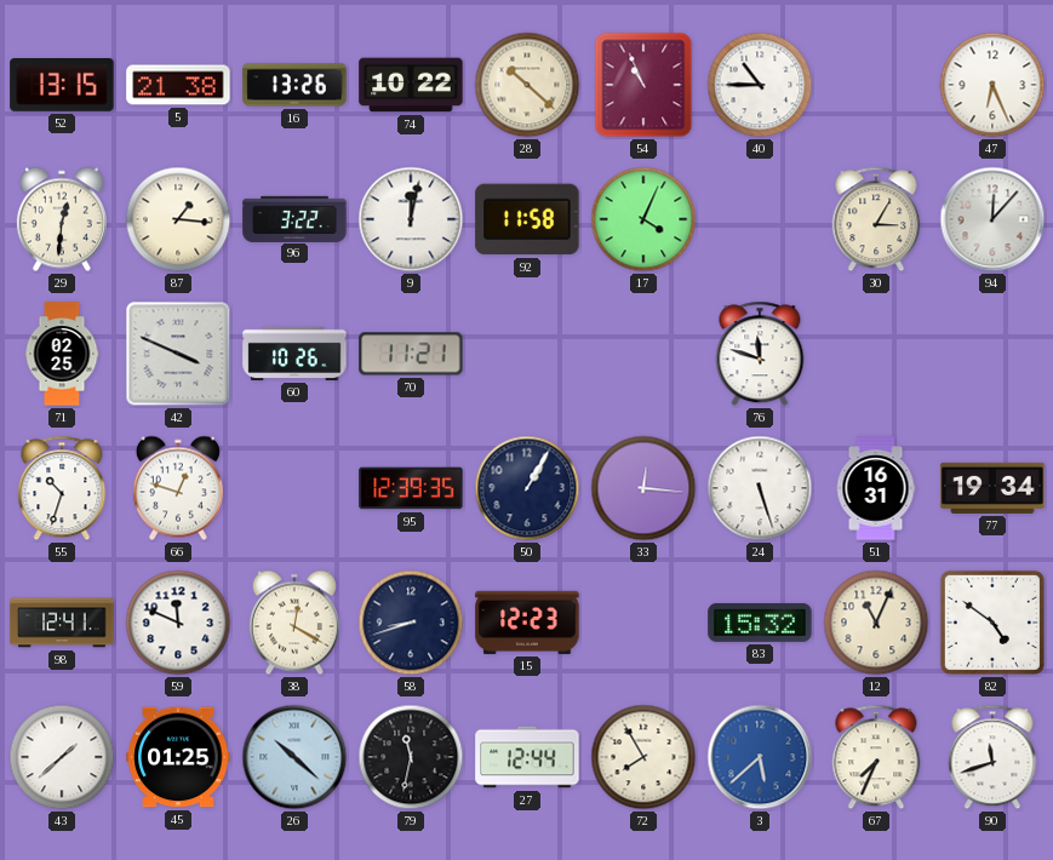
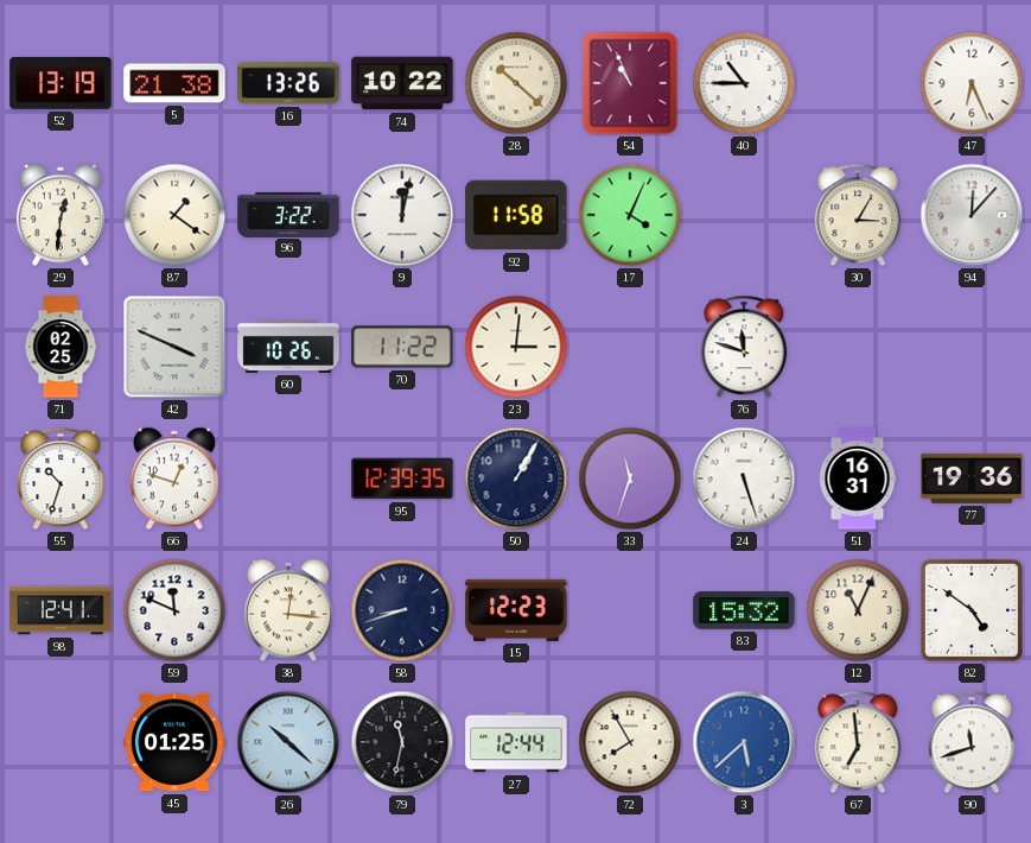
52: 13:15 -> 13:19 (61, 84)
87: 1:16 -> 1:21 (174, 215)
70: 11:21 -> 11:22 (402, 347)
23: none -> 3:01 (516, 347)
33: 12:16 -> 11:33 (630, 478)
77: 19:34 -> 19:36 (972, 478)
38: 12:20 -> 12:16 (288, 610)
43: 1:38 -> none (62, 757)
67: 7:34 -> 6:59 (858, 742)
